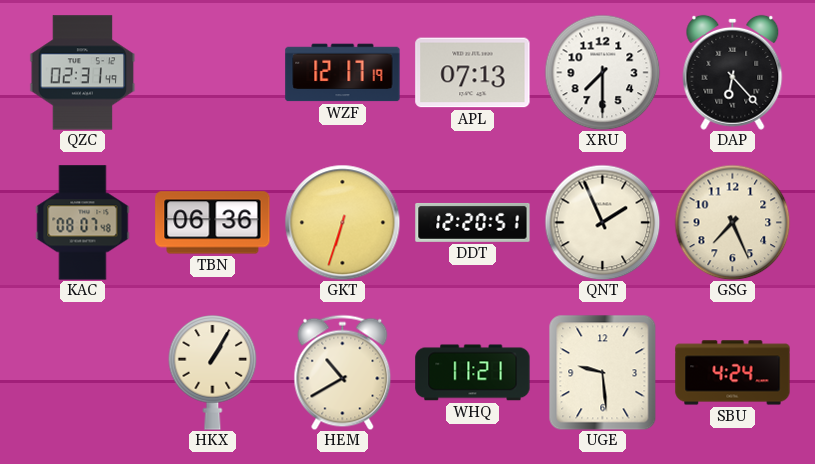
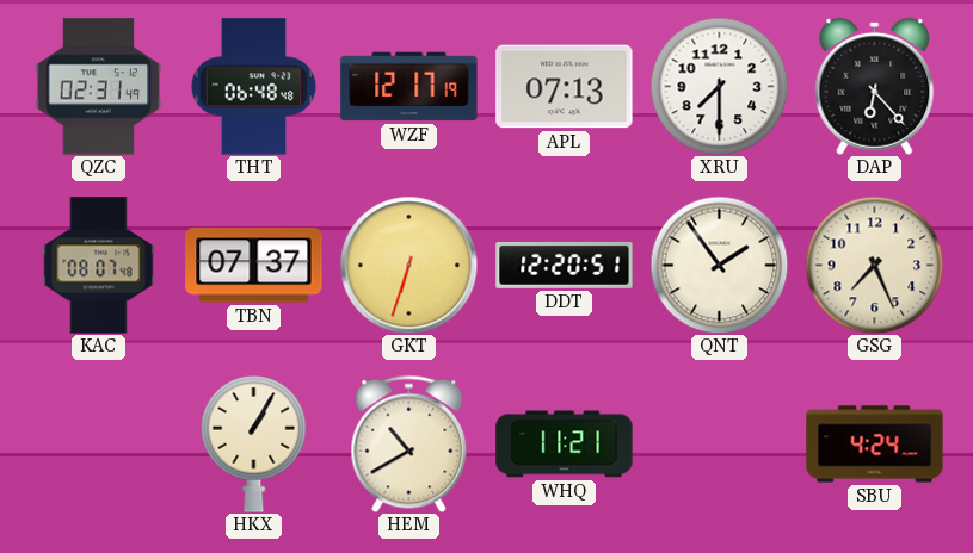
THT: none -> 06:48 (254, 87)
TBN: 06:36 -> 07:37 (254, 266)
QNT: 1:56 -> 1:54 (719, 265)
UGE: 9:29 -> none (603, 372)
